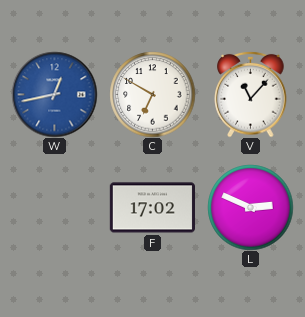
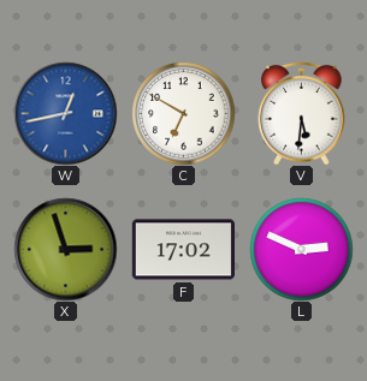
V: 11:07 -> 5:31 (302, 113)
X: none -> 2:57 (65, 249)
